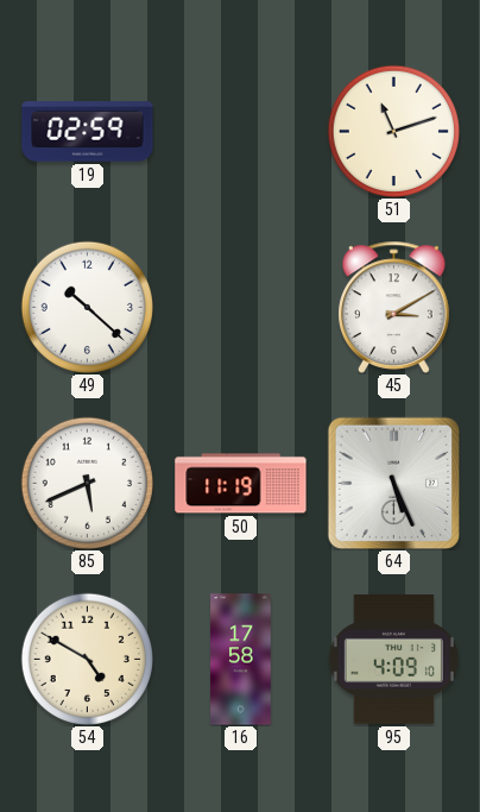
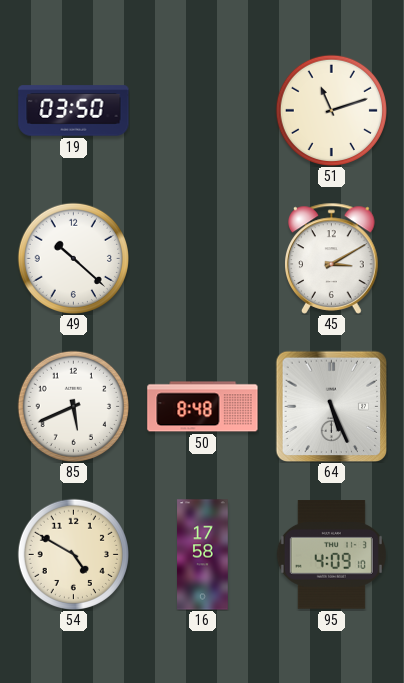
19: 02:59 -> 03:50 (74, 111)
50: 11:19 -> 8:48 (203, 407)
